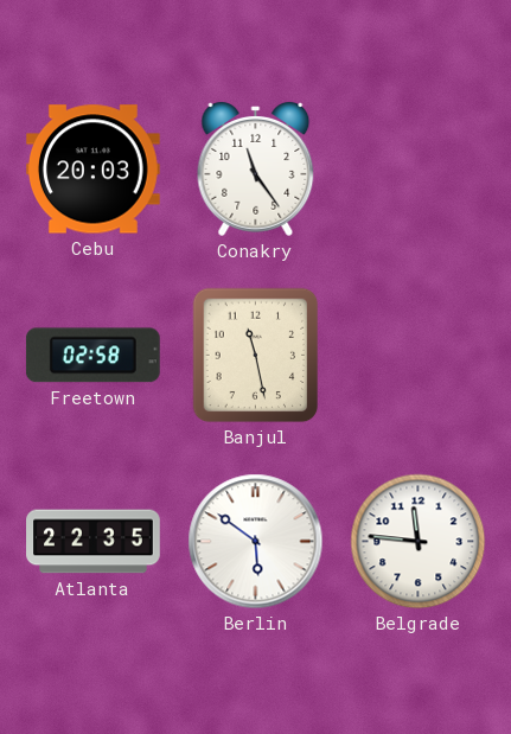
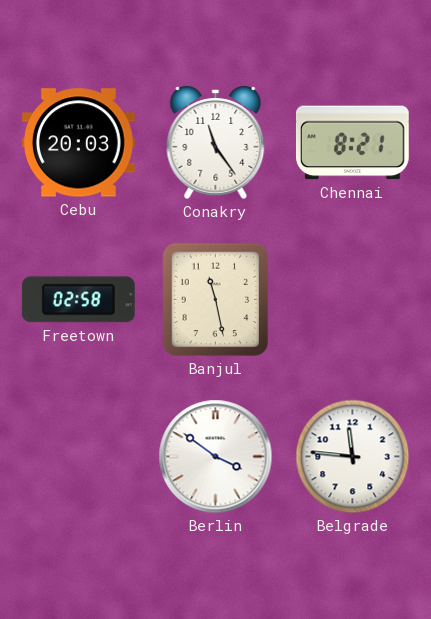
Chennai: none -> 8:21 (352, 143)
Atlanta: 22:35 -> none (94, 542)
Berlin: 5:51 -> 3:51 (216, 457)
